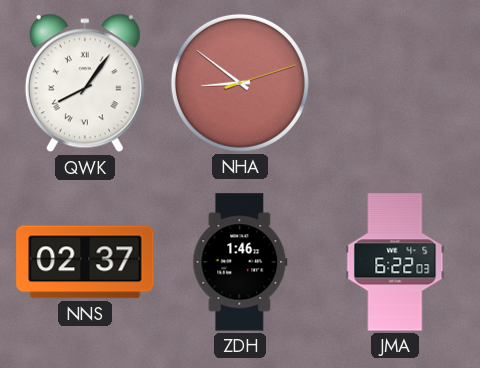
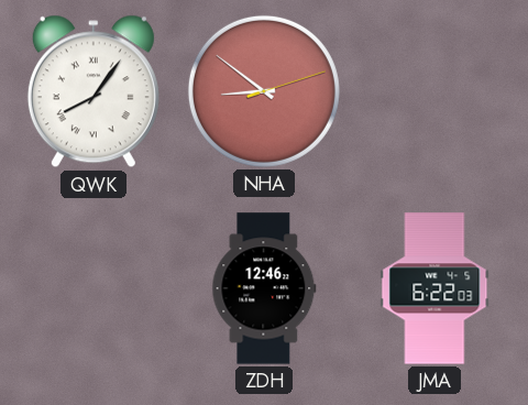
NNS: 02:37 -> none (85, 262)
ZDH: 1:46 -> 12:46 (264, 288)
